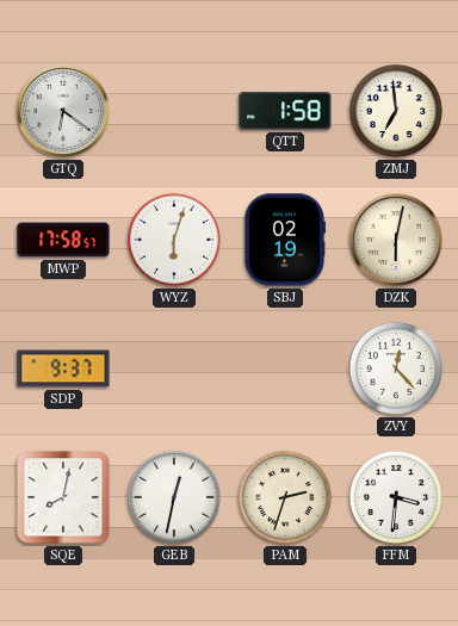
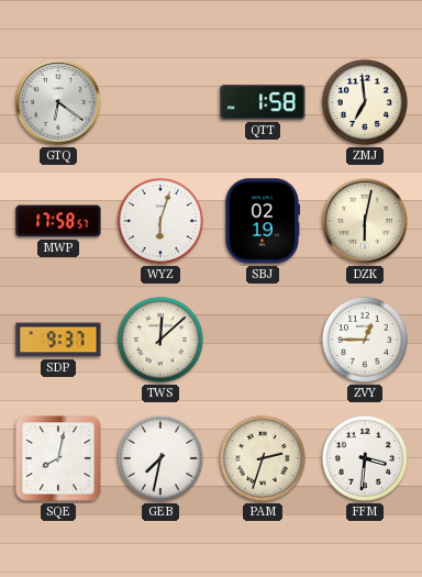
TWS: none -> 12:08 (160, 340)
ZVY: 12:23 -> 12:45 (365, 340)
GEB: 12:32 -> 7:32 (160, 458)
